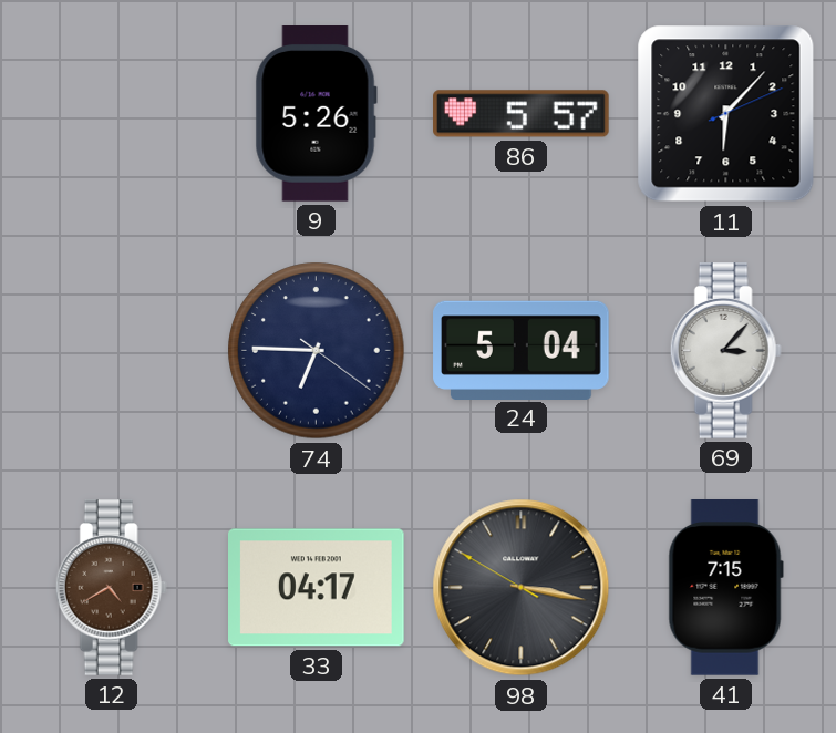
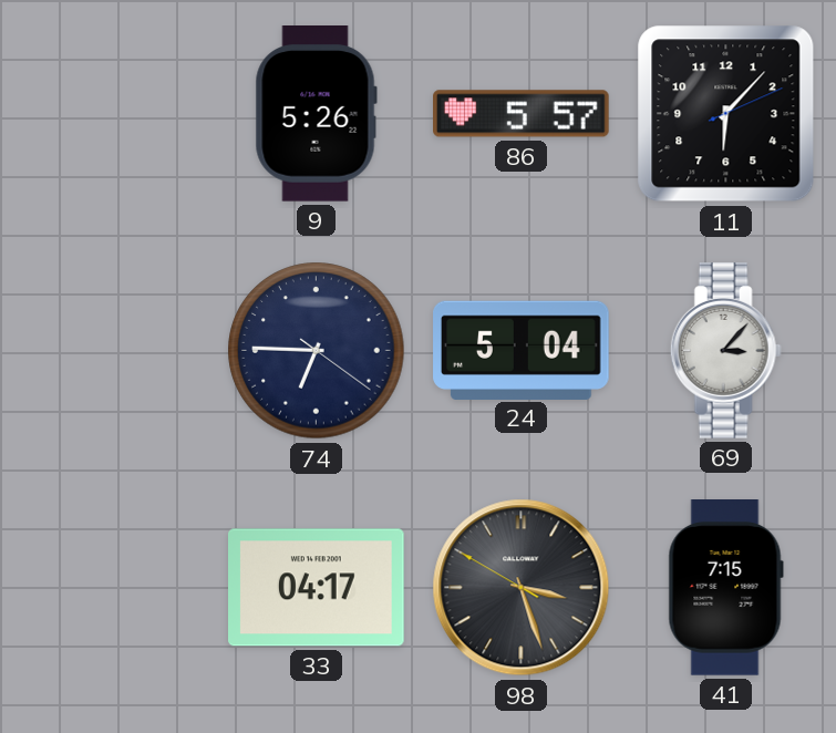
12: 4:40 -> none (111, 588)
98: 3:16 -> 3:26 (522, 588)
